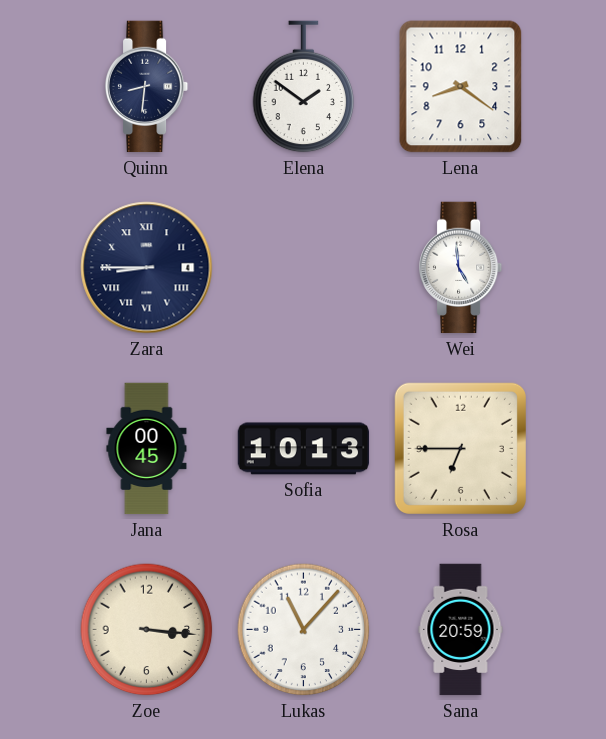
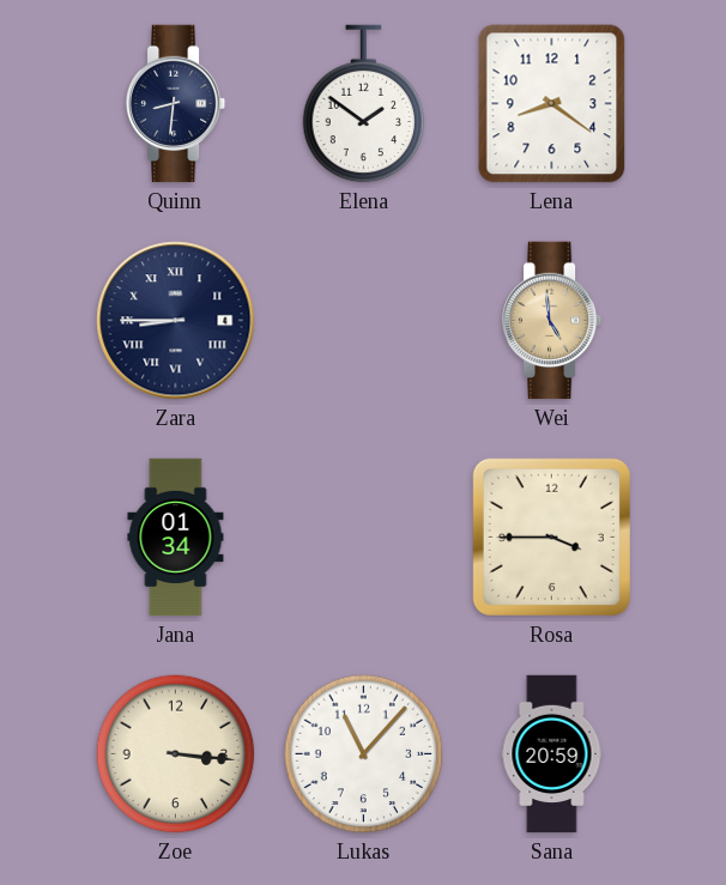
Wei dial: white -> champagne (552, 321)
Jana: 00:45 -> 01:34 (176, 538)
Sofia: 10:13 -> none (304, 449)
Rosa: 6:45 -> 3:45 (551, 537)
